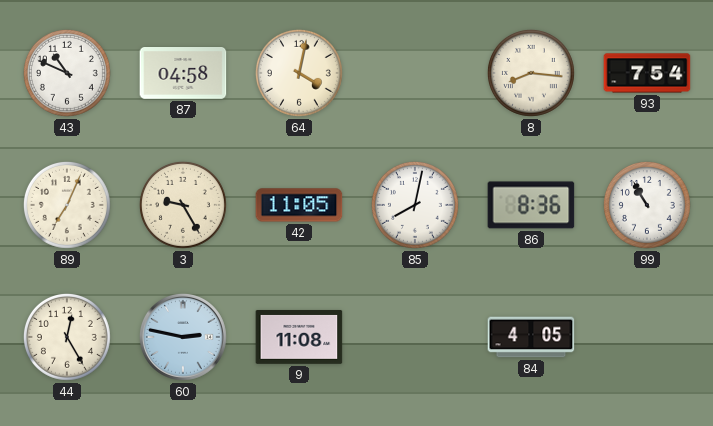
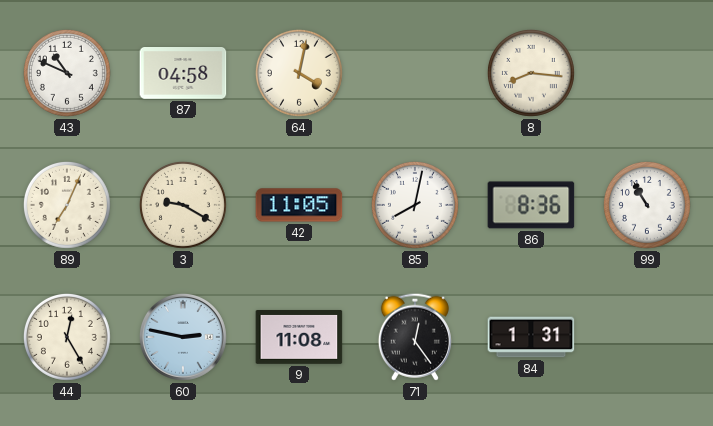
93: 7:54 -> none (647, 73)
3: 9:25 -> 9:20 (183, 205)
71: none -> 12:24 (415, 337)
84: 4:05 -> 1:31 (531, 337)
